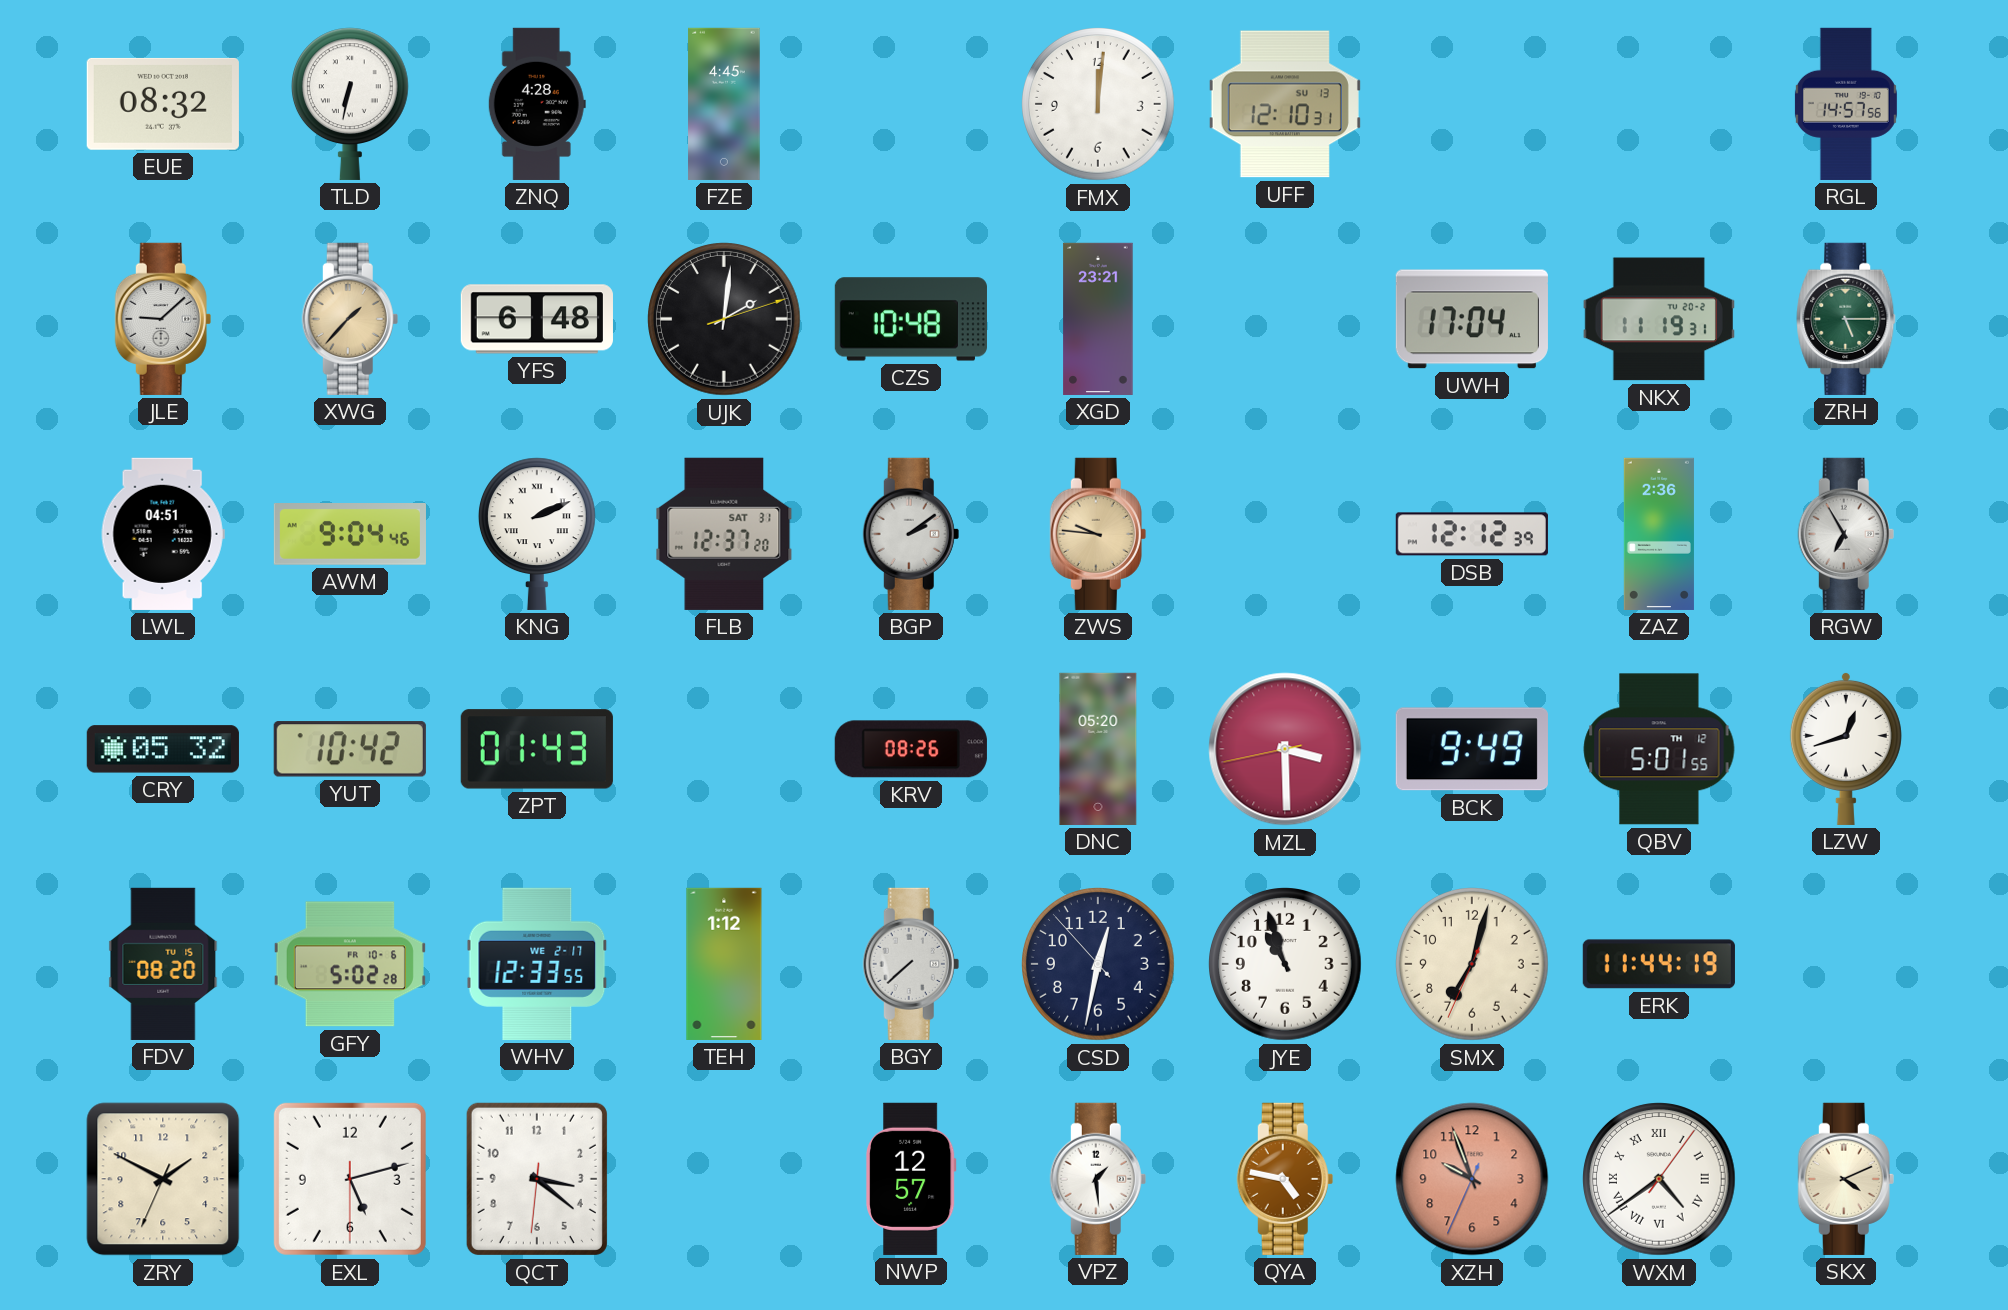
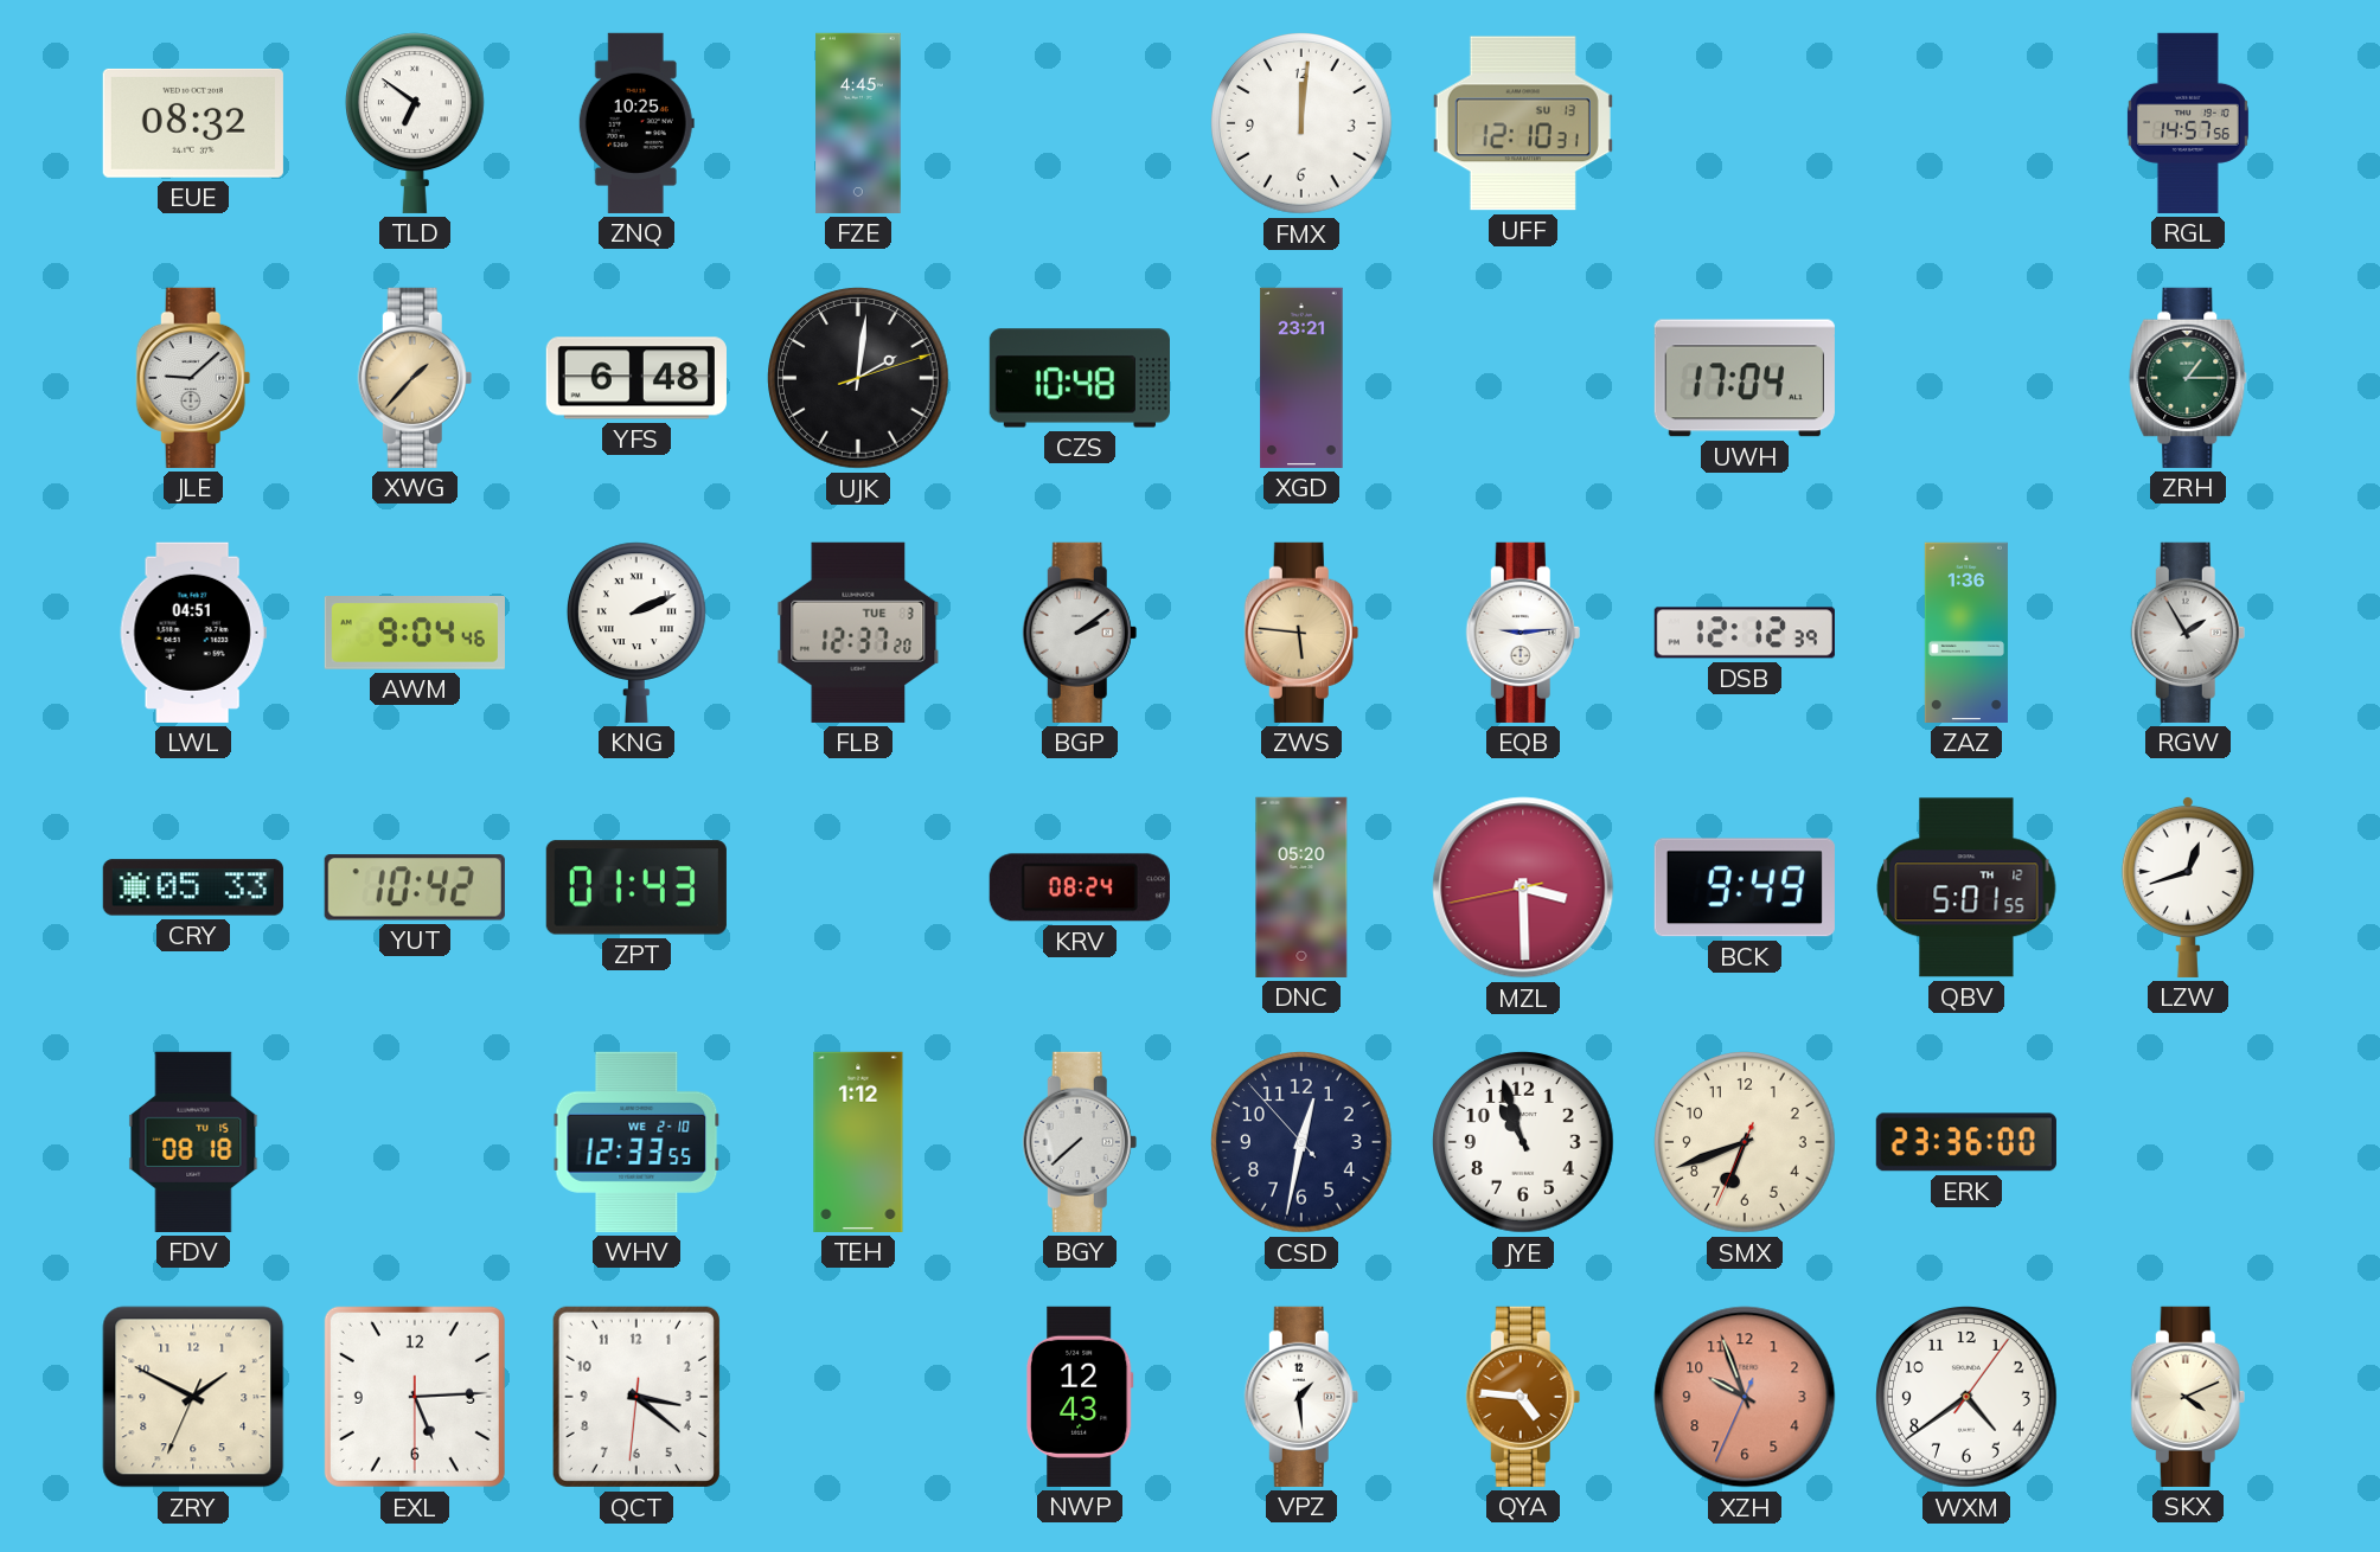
TLD: 6:32 -> 6:51 (415, 123)
ZNQ: 4:28 -> 10:25 (636, 123)
NKX: 11:19 -> none (1659, 319)
ZRH: 5:15 -> 1:15 (2188, 378)
FLB date: SAT 31 -> TUE 3 (858, 633)
ZWS: 9:46 -> 5:46 (1301, 633)
EQB: none -> 9:14 (1523, 633)
ZAZ: 2:36 -> 1:36 (1966, 633)
RGW: 6:55 -> 1:55 (2188, 633)
CRY: 05:32 -> 05:33 (193, 887)
KRV: 08:26 -> 08:24 (1080, 887)
FDV: 08:20 -> 08:18 (193, 1142)
GFY: 5:02 -> none (350, 964)
WHV date: WE 2-17 -> WE 2-10 (636, 1142)
SMX: 7:02 -> 6:41 (1746, 1143)
ERK: 11:44 -> 23:36 (1966, 1142)
EXL: 5:12 -> 5:14 (415, 1397)
NWP: 12:57 -> 12:43 (1080, 1397)
QYA: 4:47 -> 4:46 (1523, 1397)
WXM numerals: Roman -> Arabic (1968, 1398)
